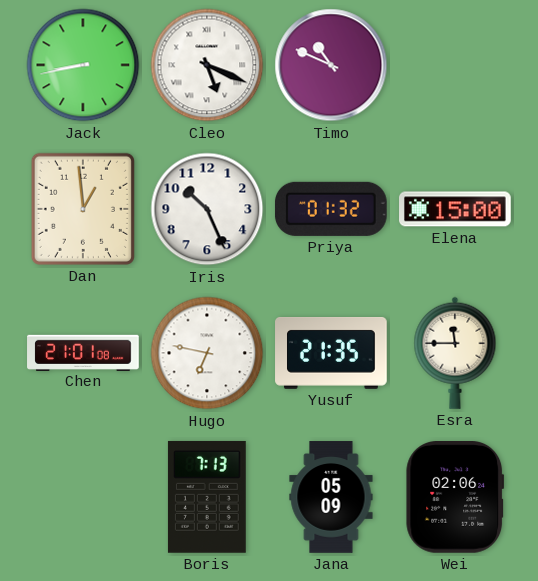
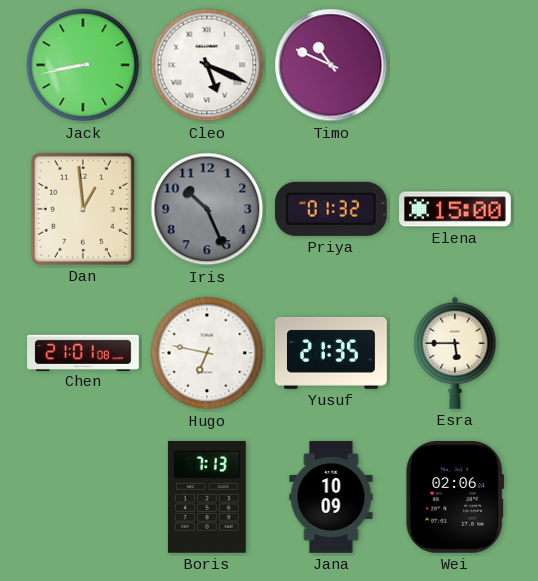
Iris dial: white -> grey (207, 209)
Esra: 11:45 -> 5:45 (455, 353)
Jana: 05:09 -> 10:09 (331, 497)
